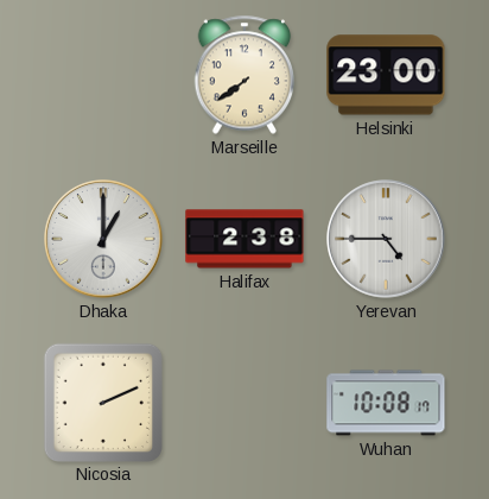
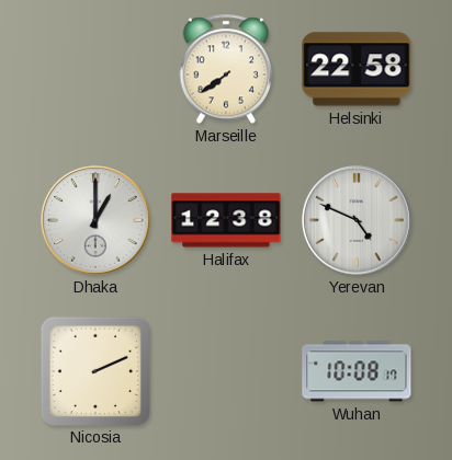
Helsinki: 23:00 -> 22:58 (357, 69)
Halifax: 2:38 -> 12:38 (226, 220)
Yerevan: 4:45 -> 4:49 (357, 220)
